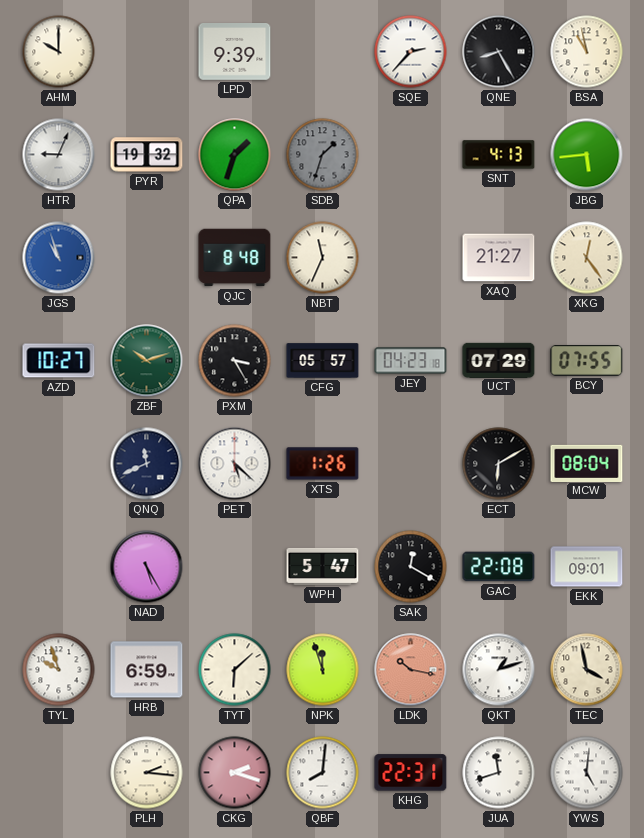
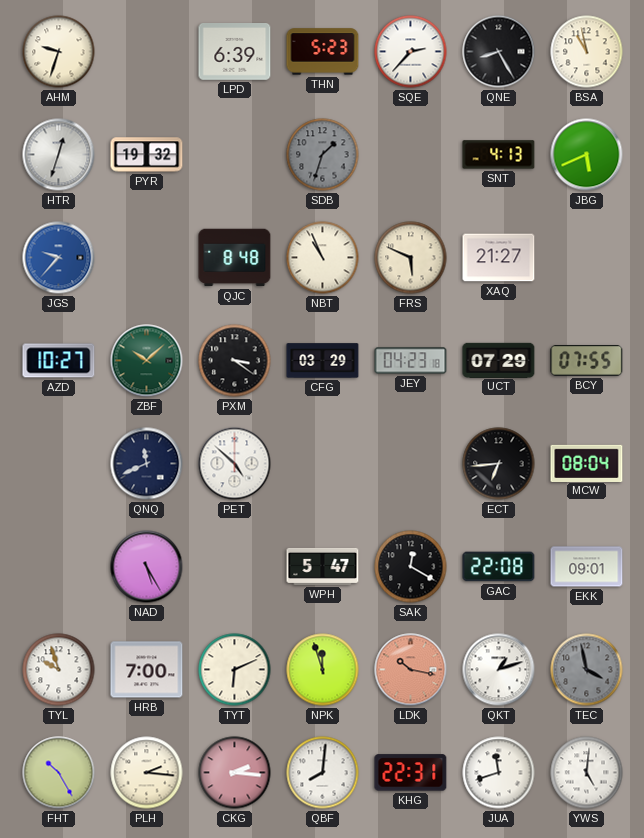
AHM: 10:00 -> 9:33 (59, 52)
LPD: 9:39 -> 6:39 (235, 52)
THN: none -> 5:23 (323, 52)
HTR: 9:04 -> 12:33 (59, 155)
QPA: 1:33 -> none (235, 155)
JBG: 5:44 -> 5:41 (587, 155)
JGS: 10:57 -> 9:37 (59, 258)
NBT: 11:34 -> 10:56 (323, 258)
FRS: none -> 5:49 (411, 258)
XKG: 12:24 -> none (587, 258)
ZBF: 10:12 -> 10:08 (147, 361)
PXM: 3:25 -> 3:21 (235, 361)
CFG: 05:57 -> 03:29 (323, 361)
PET: 5:22 -> 4:52 (235, 464)
XTS: 1:26 -> none (323, 464)
ECT: 6:10 -> 6:44 (499, 464)
HRB: 6:59 -> 7:00 (147, 670)
TYT: 6:08 -> 6:11 (235, 670)
TEC dial: cream -> grey (587, 670)
FHT: none -> 10:25 (59, 773)
CKG: 2:18 -> 2:16 (235, 773)
